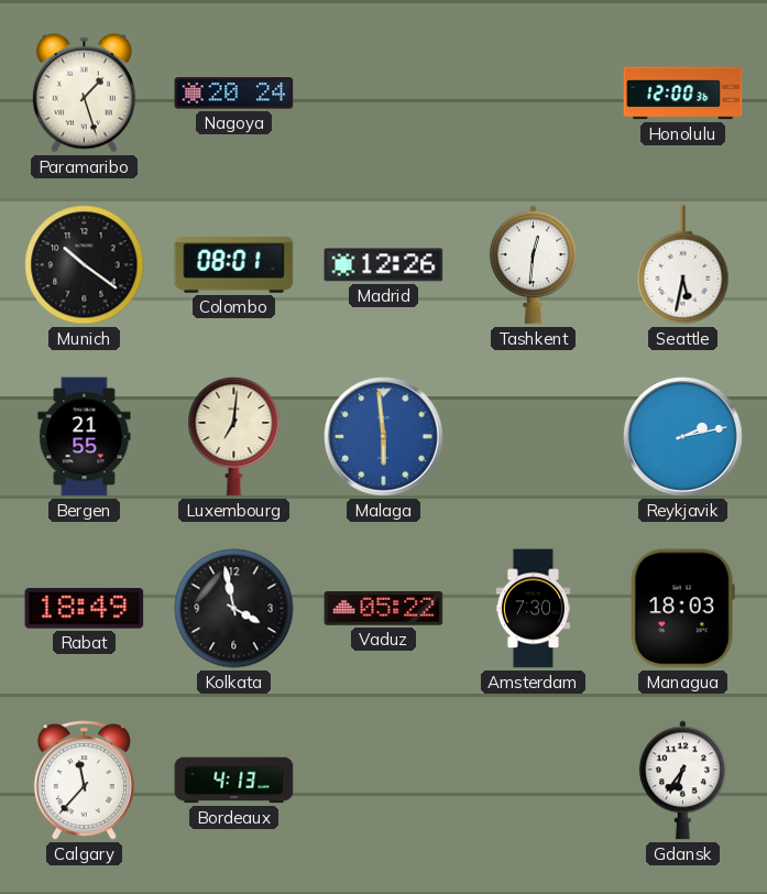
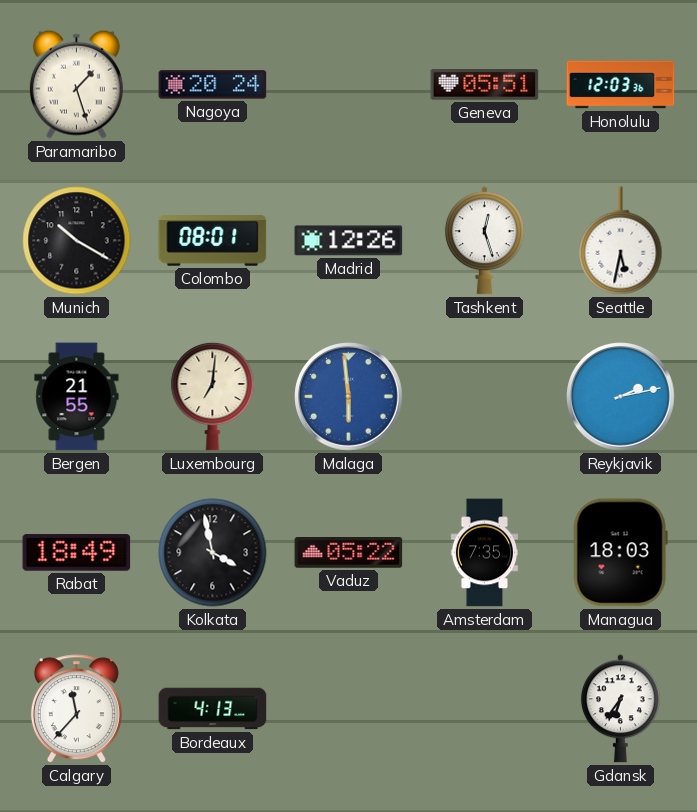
Geneva: none -> 05:51 (485, 85)
Honolulu: 12:00 -> 12:03 (621, 85)
Munich: 10:21 -> 10:20 (77, 241)
Tashkent: 12:31 -> 12:27 (484, 241)
Amsterdam: 7:30 -> 7:35 (484, 553)
